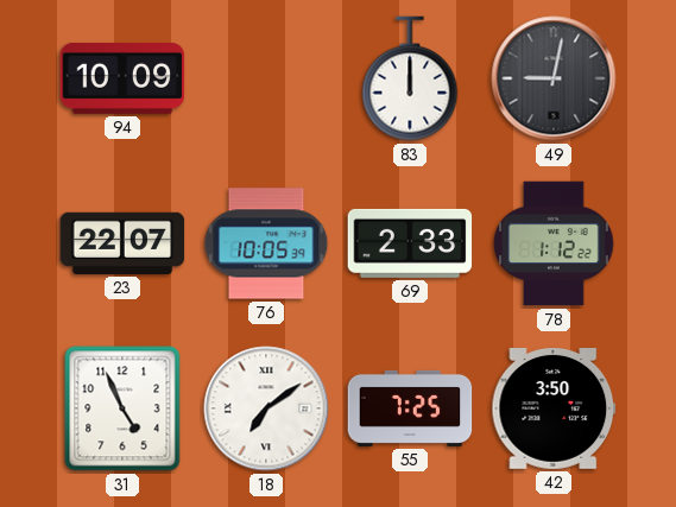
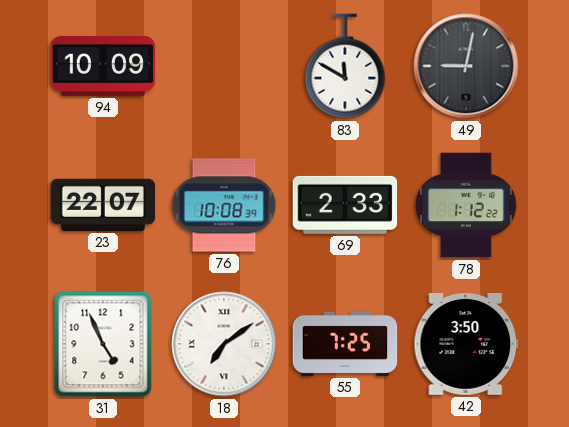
83: 12:00 -> 11:50 (345, 66)
76: 10:05 -> 10:08 (224, 205)
